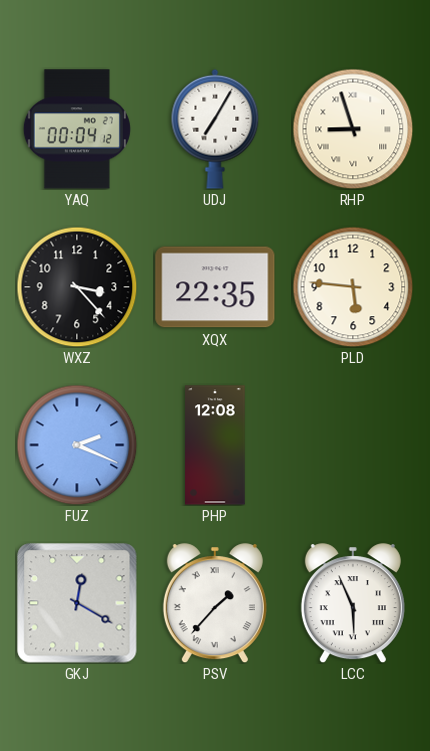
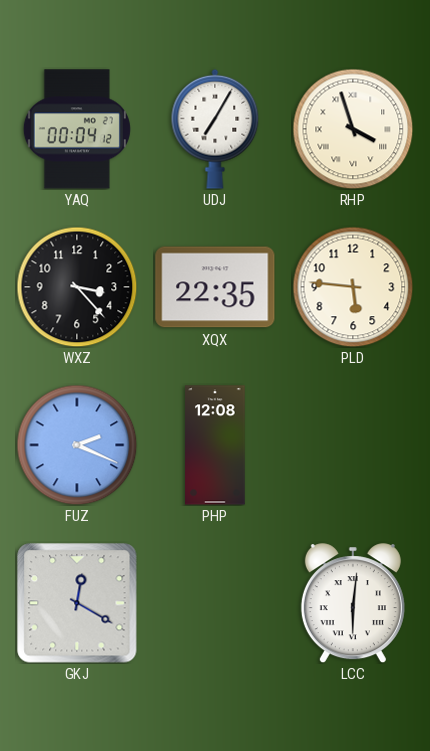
RHP: 8:57 -> 3:57 (353, 129)
PSV: 1:37 -> none (215, 603)
LCC: 5:56 -> 6:01 (353, 603)
